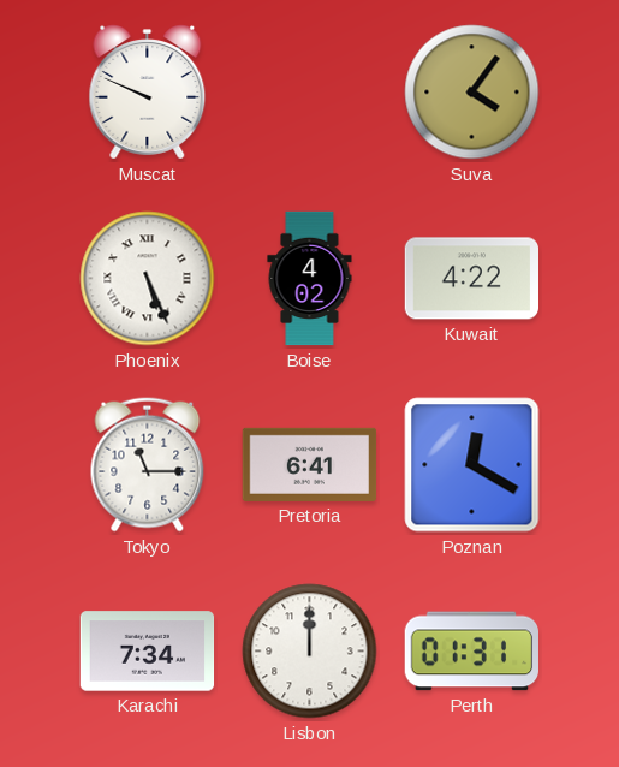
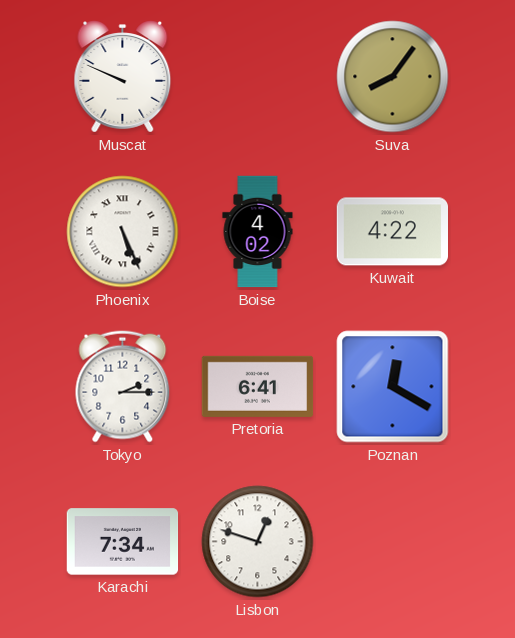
Suva: 4:06 -> 8:06 (393, 77)
Tokyo: 11:15 -> 2:15 (123, 387)
Lisbon: 12:00 -> 12:48 (258, 542)
Perth: 01:31 -> none (471, 652)
